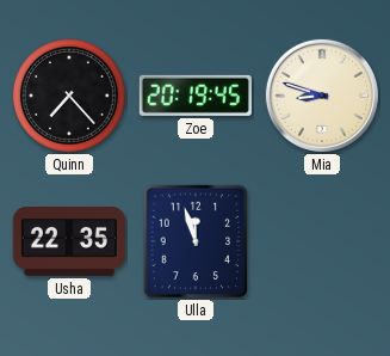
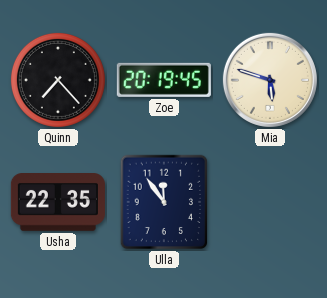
Mia: 8:48 -> 5:48 (270, 80)
Ulla: 11:57 -> 11:54 (164, 202)
